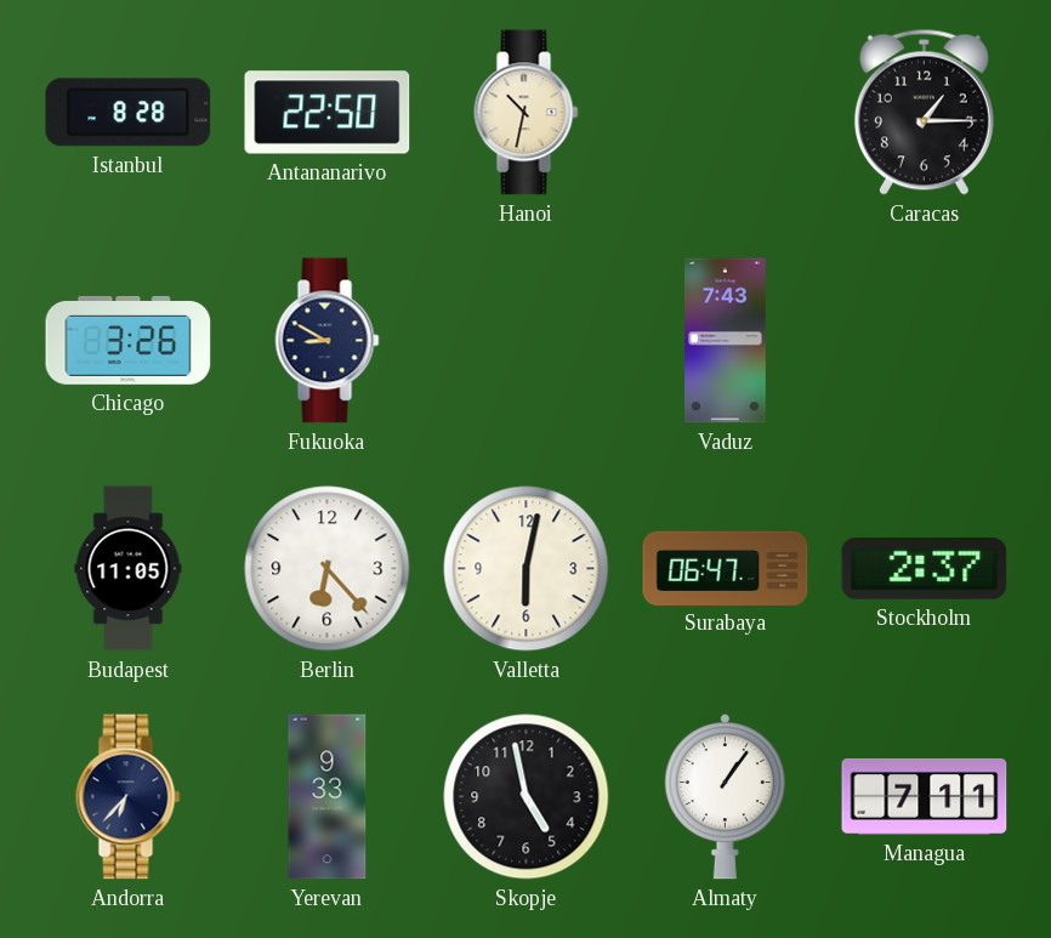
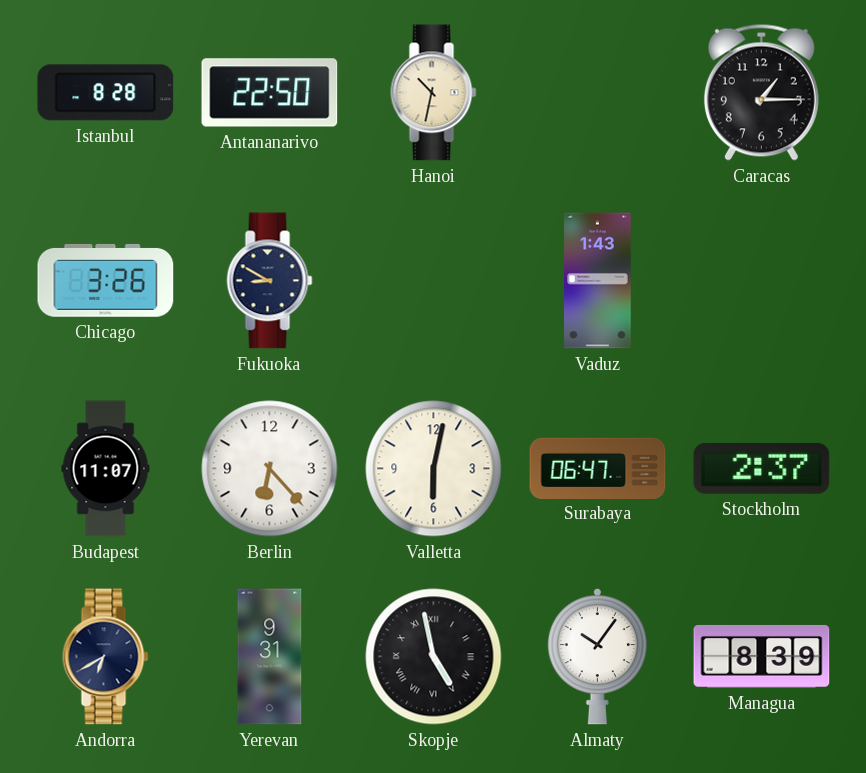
Vaduz: 7:43 -> 1:43 (598, 281)
Budapest: 11:05 -> 11:07 (106, 469)
Andorra: 6:37 -> 6:40 (106, 657)
Yerevan: 9:33 -> 9:31 (270, 657)
Skopje numerals: Arabic -> Roman (434, 657)
Almaty: 1:06 -> 10:06 (597, 656)
Managua: 7:11 -> 8:39 (762, 656)
